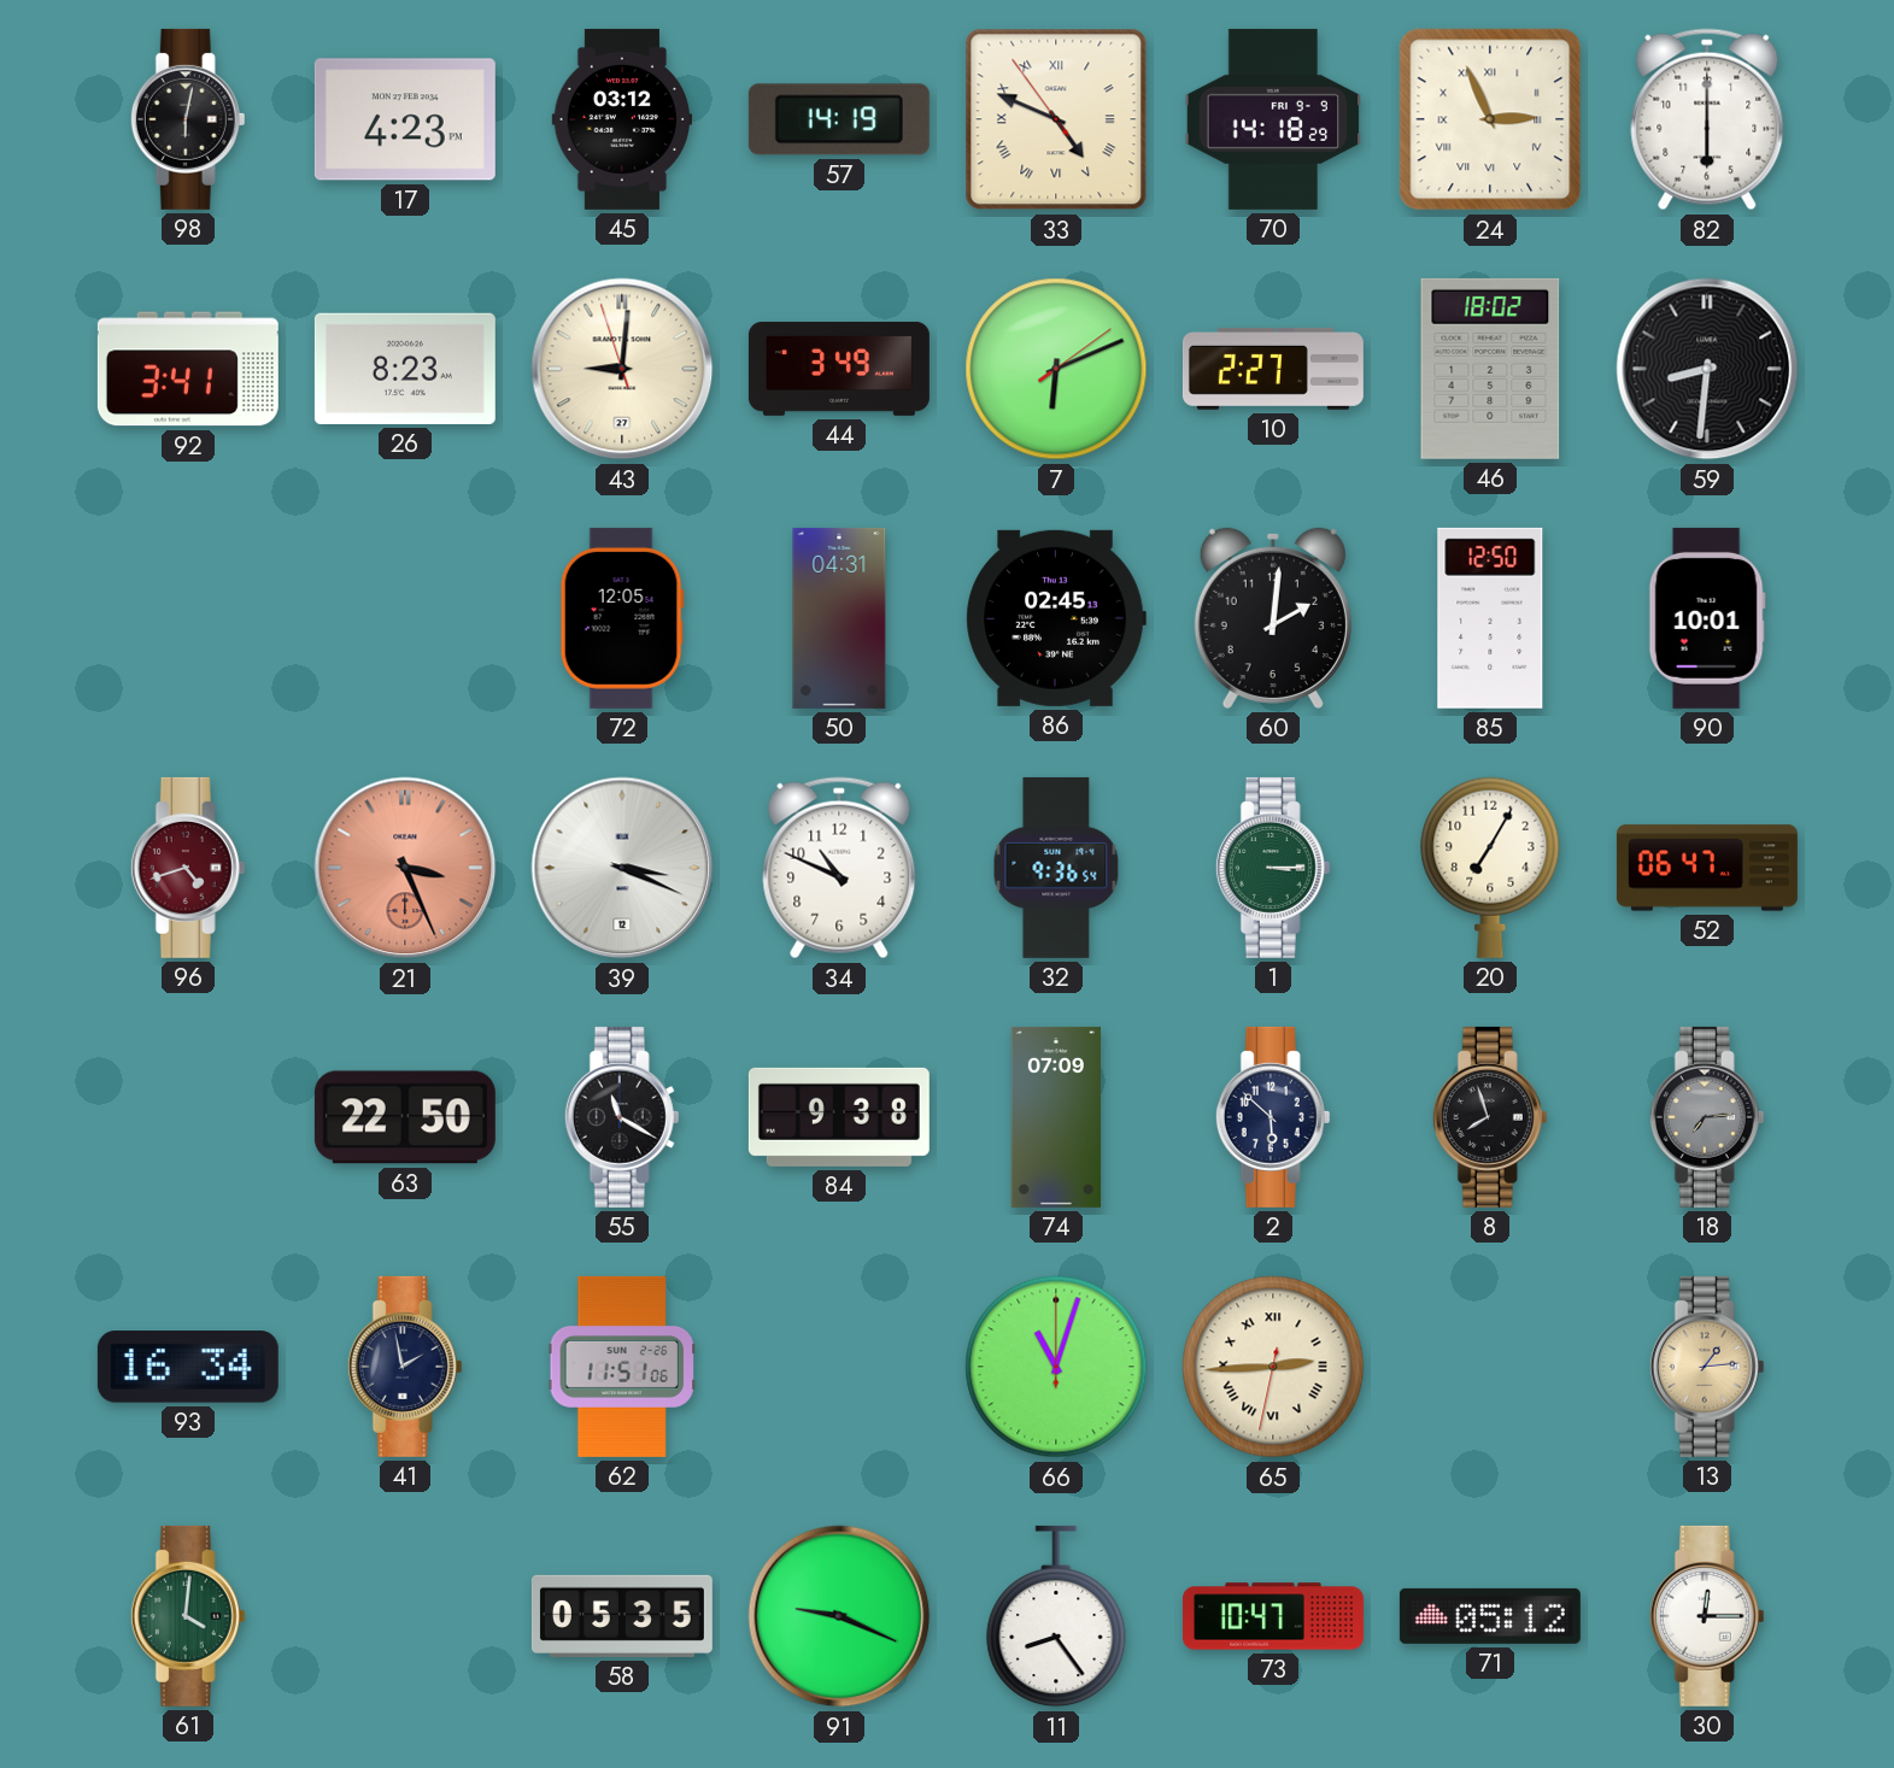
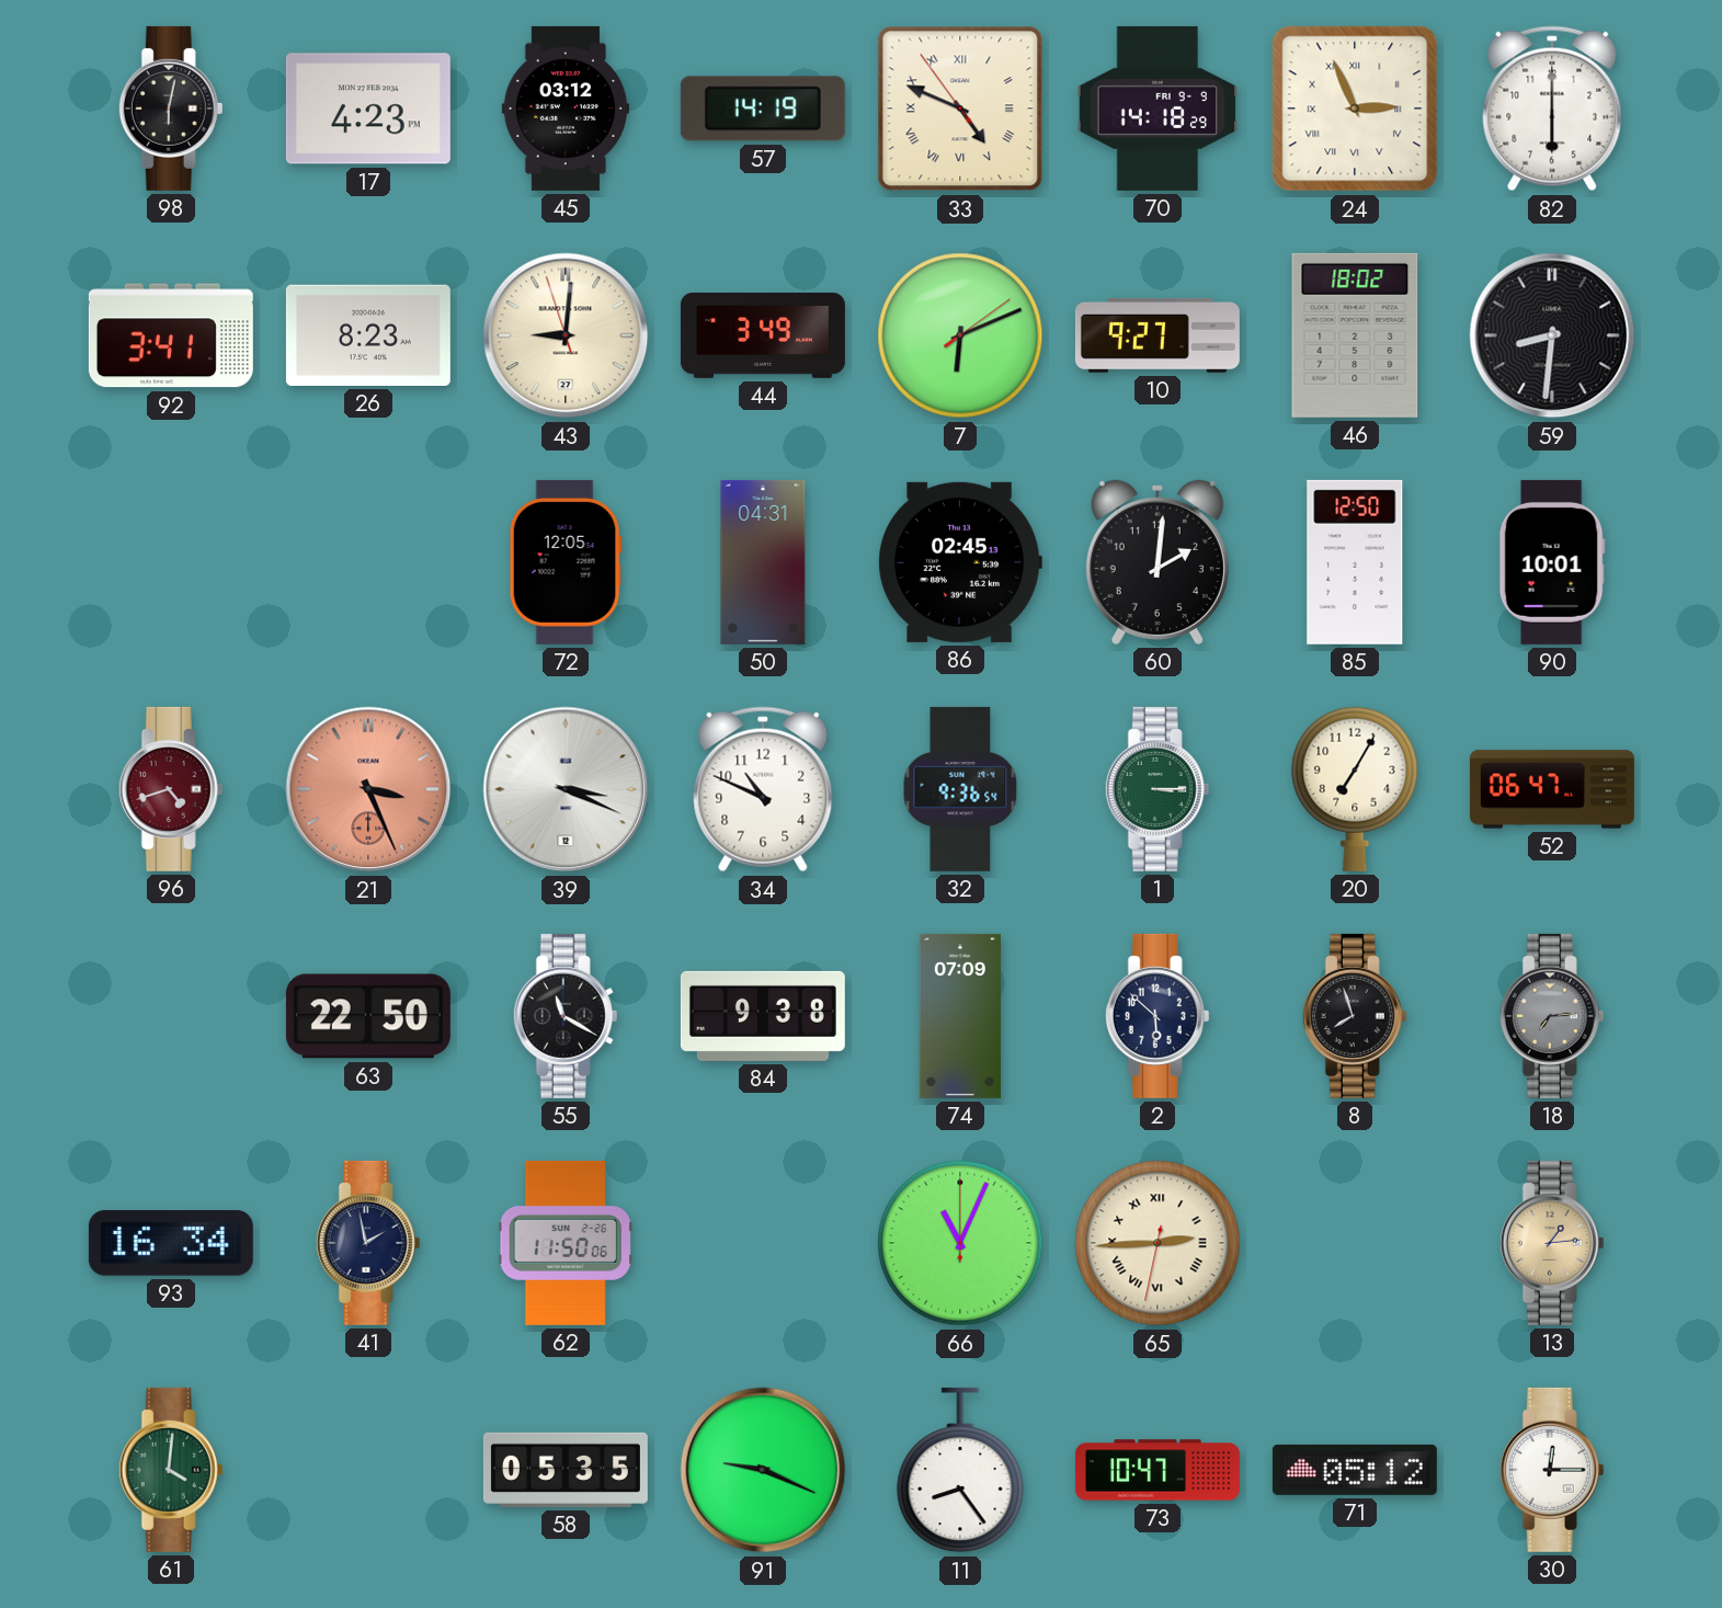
10: 2:27 -> 9:27 (1157, 335)
62: 11:51 -> 11:50 (566, 1243)
66: 11:03 -> 11:04 (960, 1243)
